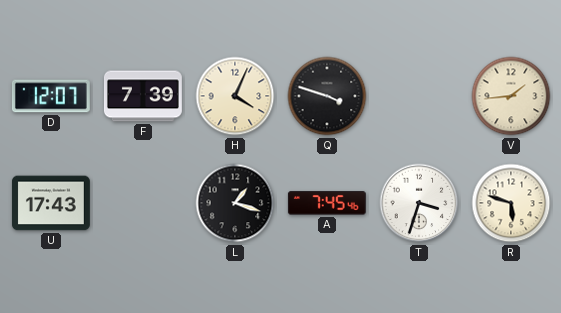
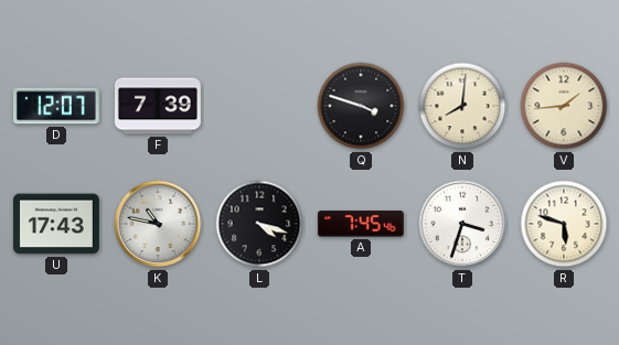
H: 4:04 -> none (235, 96)
N: none -> 8:01 (462, 106)
K: none -> 10:47 (158, 224)
L: 1:18 -> 4:18 (259, 224)
